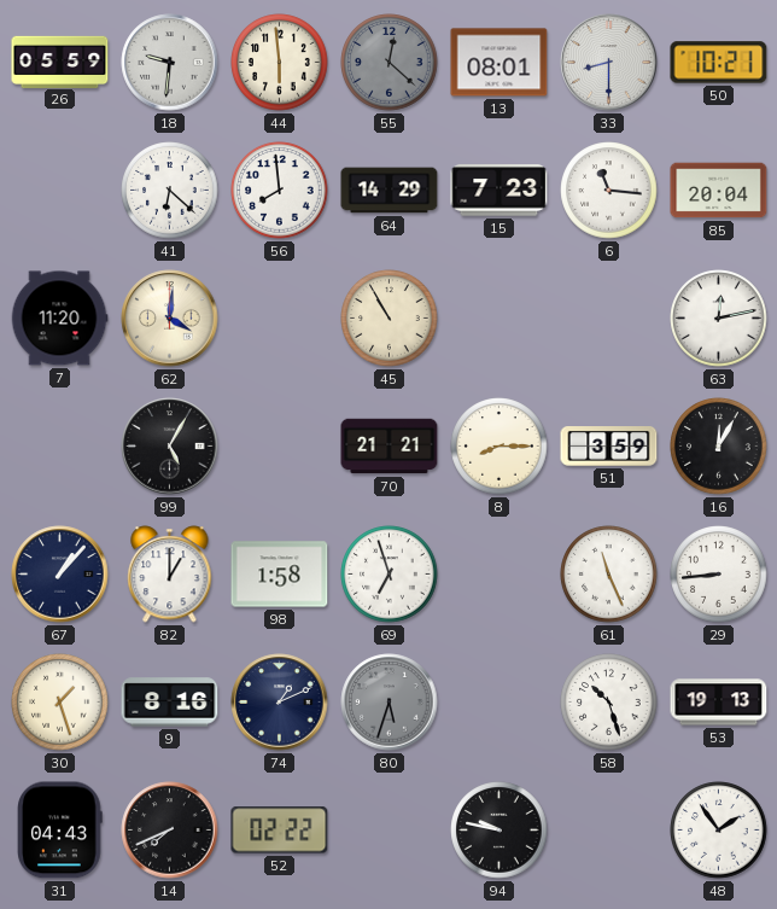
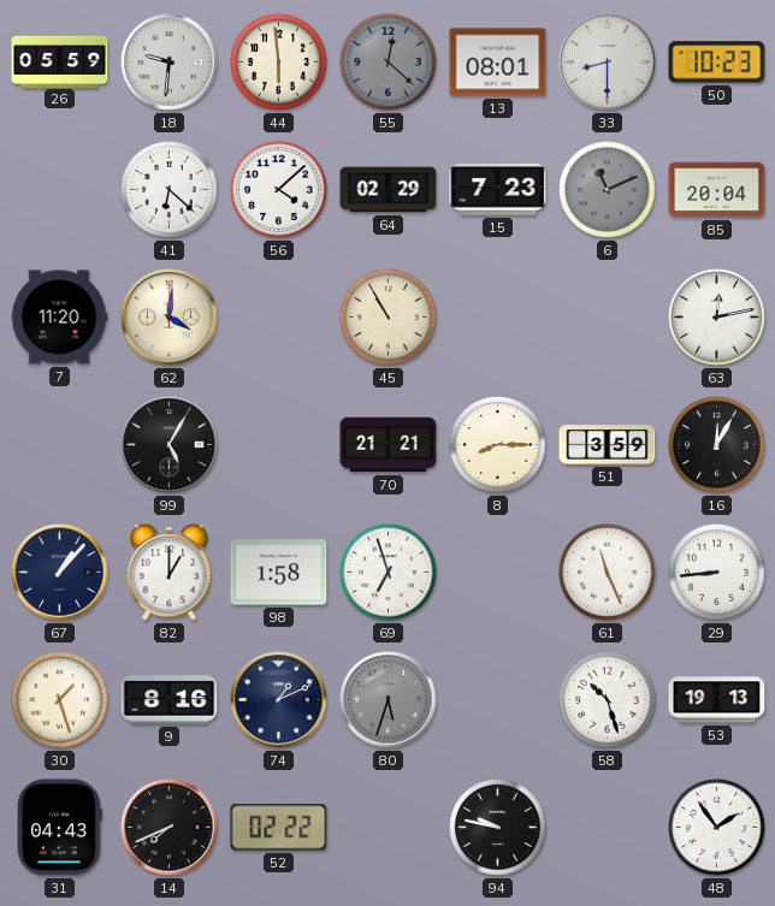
50: 10:21 -> 10:23 (717, 63)
56: 7:59 -> 4:08 (279, 190)
64: 14:29 -> 02:29 (389, 190)
6: 11:16 -> 11:11 (608, 190)
6 dial: white -> grey (608, 190)
